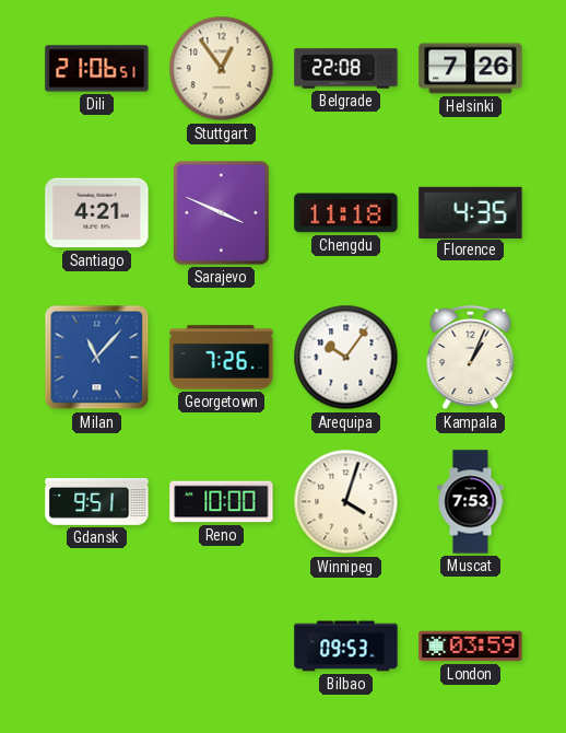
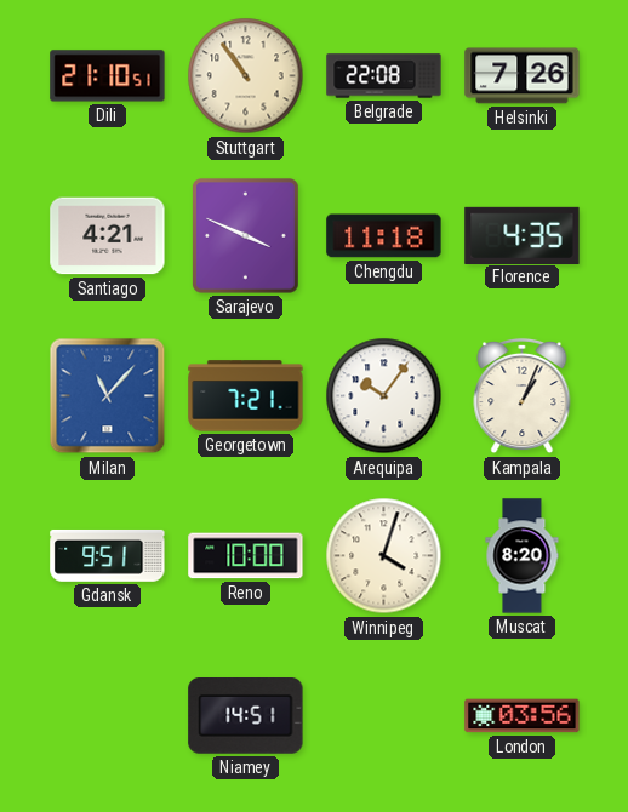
Dili: 21:06 -> 21:10 (108, 76)
Stuttgart: 12:54 -> 10:54 (246, 76)
Georgetown: 7:26 -> 7:21 (246, 396)
Muscat: 7:53 -> 8:20 (523, 556)
Niamey: none -> 14:51 (246, 716)
Bilbao: 09:53 -> none (346, 647)
London: 03:59 -> 03:56 (523, 716)
